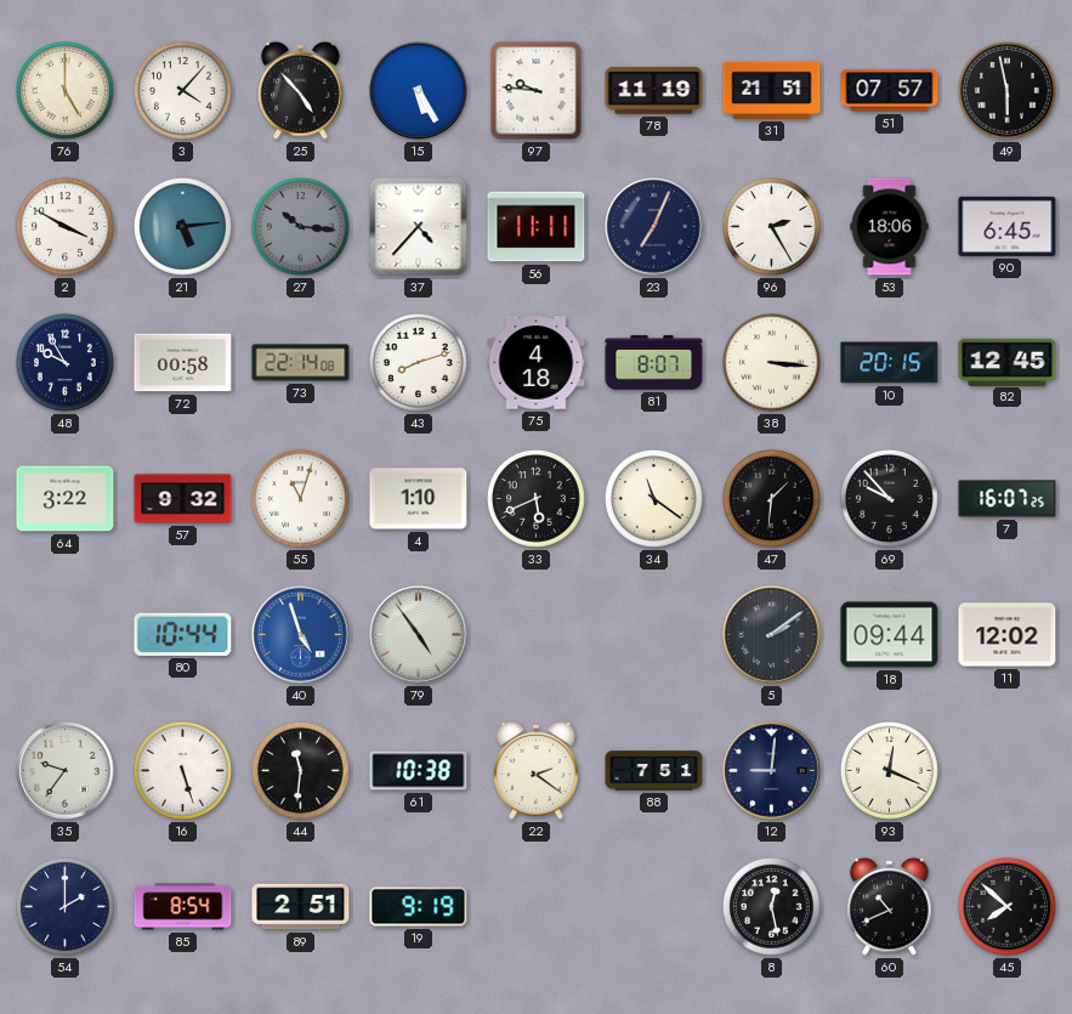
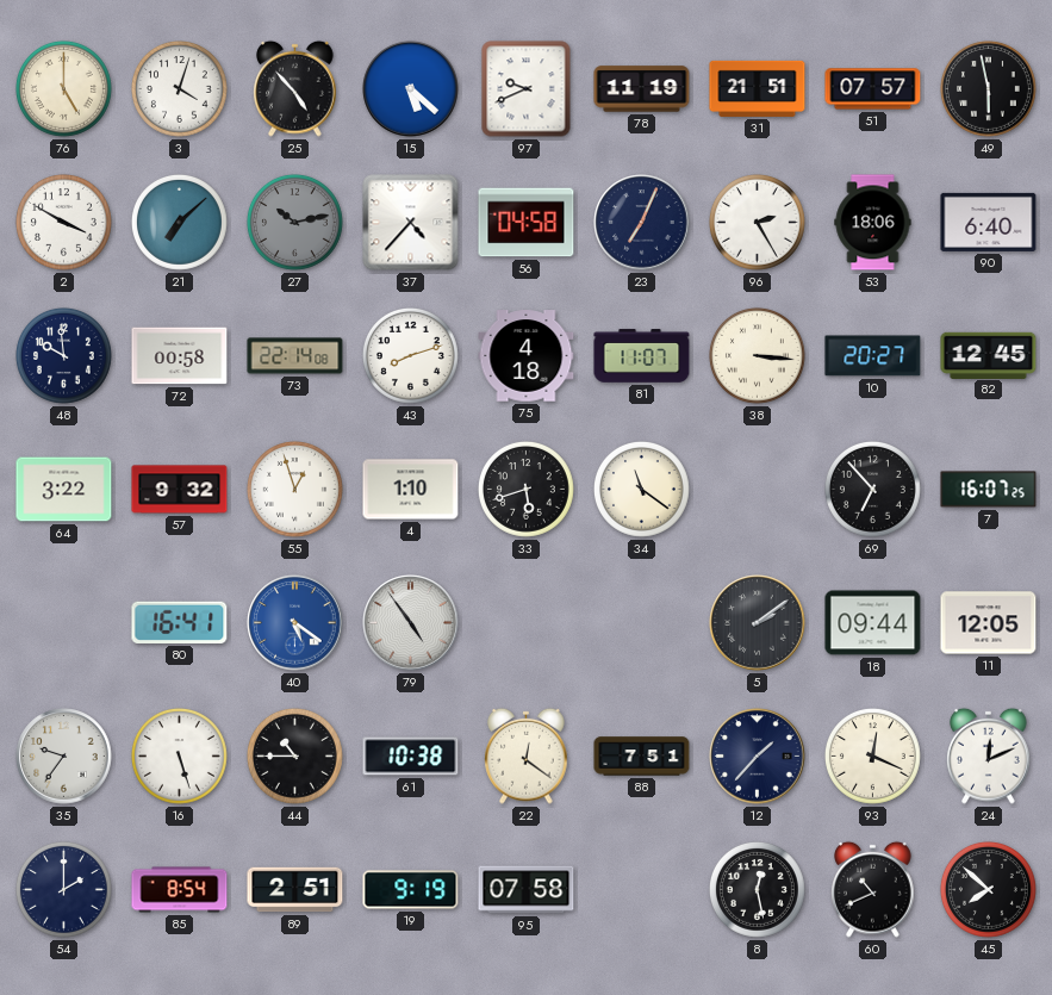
3: 4:07 -> 4:03 (180, 89)
15: 5:25 -> 5:22 (411, 89)
97: 9:46 -> 9:41 (527, 89)
21: 5:14 -> 7:08 (180, 223)
27: 10:16 -> 10:13 (295, 223)
56: 11:11 -> 04:58 (527, 223)
90: 6:45 -> 6:40 (989, 222)
48: 9:55 -> 9:59 (64, 356)
81: 8:07 -> 11:07 (642, 356)
10: 20:15 -> 20:27 (873, 356)
55: 11:03 -> 12:57 (295, 490)
33: 5:41 -> 5:42 (527, 490)
47: 1:31 -> none (772, 499)
69: 9:53 -> 6:53 (873, 490)
80: 10:44 -> 16:41 (180, 622)
40: 4:57 -> 5:21 (295, 623)
11: 12:02 -> 12:05 (989, 623)
44: 11:31 -> 10:45 (295, 757)
22: 2:21 -> 12:21 (527, 755)
12: 9:01 -> 1:37 (758, 757)
24: none -> 12:11 (989, 755)
95: none -> 07:58 (527, 890)
